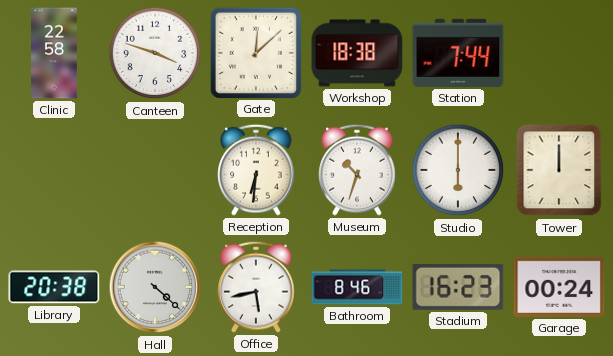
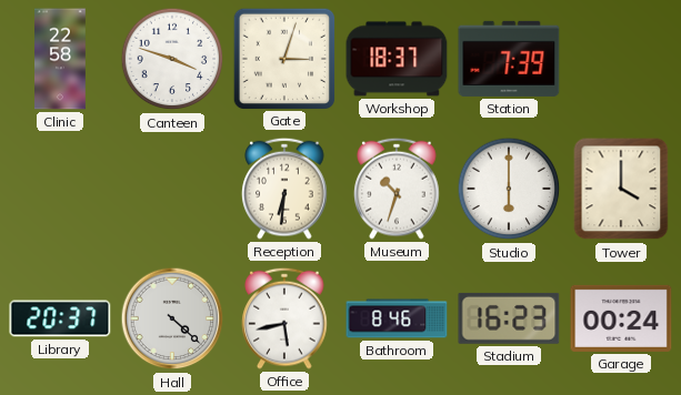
Gate: 12:08 -> 3:03 (283, 58)
Workshop: 18:38 -> 18:37 (397, 59)
Station: 7:44 -> 7:39 (509, 59)
Tower: 12:00 -> 4:00 (621, 189)
Library: 20:38 -> 20:37 (60, 318)
